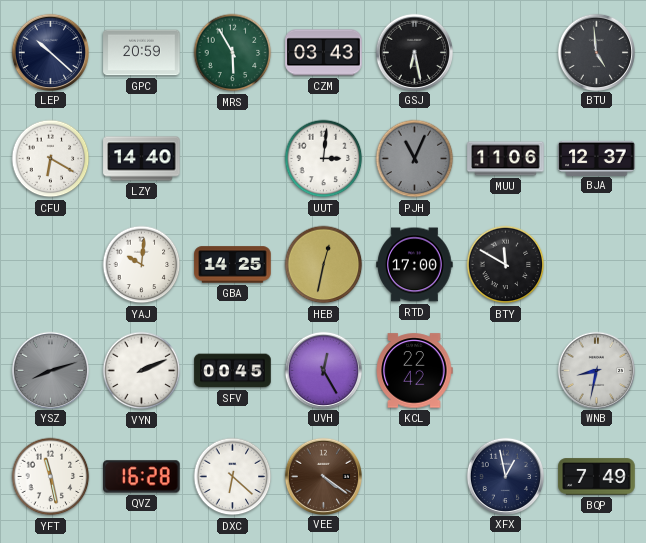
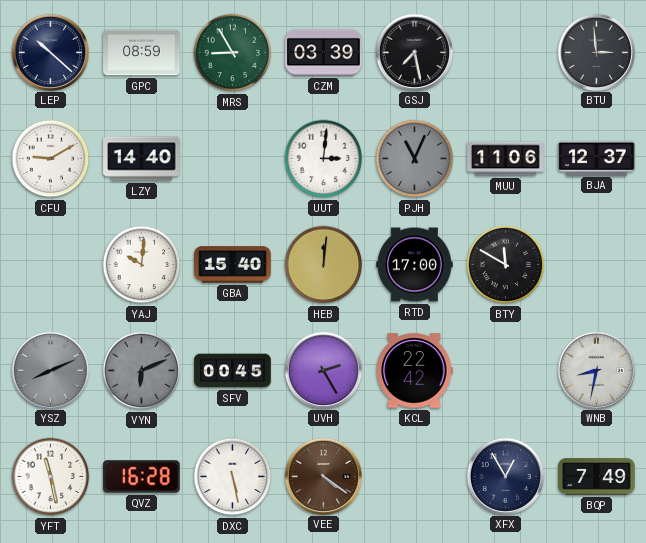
GPC: 20:59 -> 08:59 (142, 53)
MRS: 5:55 -> 8:55 (233, 53)
CZM: 03:43 -> 03:39 (324, 53)
GSJ: 6:28 -> 7:28 (414, 52)
BTU: 4:59 -> 2:59 (596, 52)
CFU: 6:20 -> 9:10 (51, 159)
GBA: 14:25 -> 15:40 (233, 265)
HEB: 12:32 -> 12:01 (324, 265)
YSZ: 8:12 -> 8:11 (50, 370)
VYN: 2:11 -> 6:11 (142, 371)
VYN dial: white -> grey (142, 371)
UVH: 12:25 -> 2:25 (323, 370)
DXC: 6:22 -> 5:28 (233, 477)
XFX: 12:58 -> 12:55 (505, 476)
